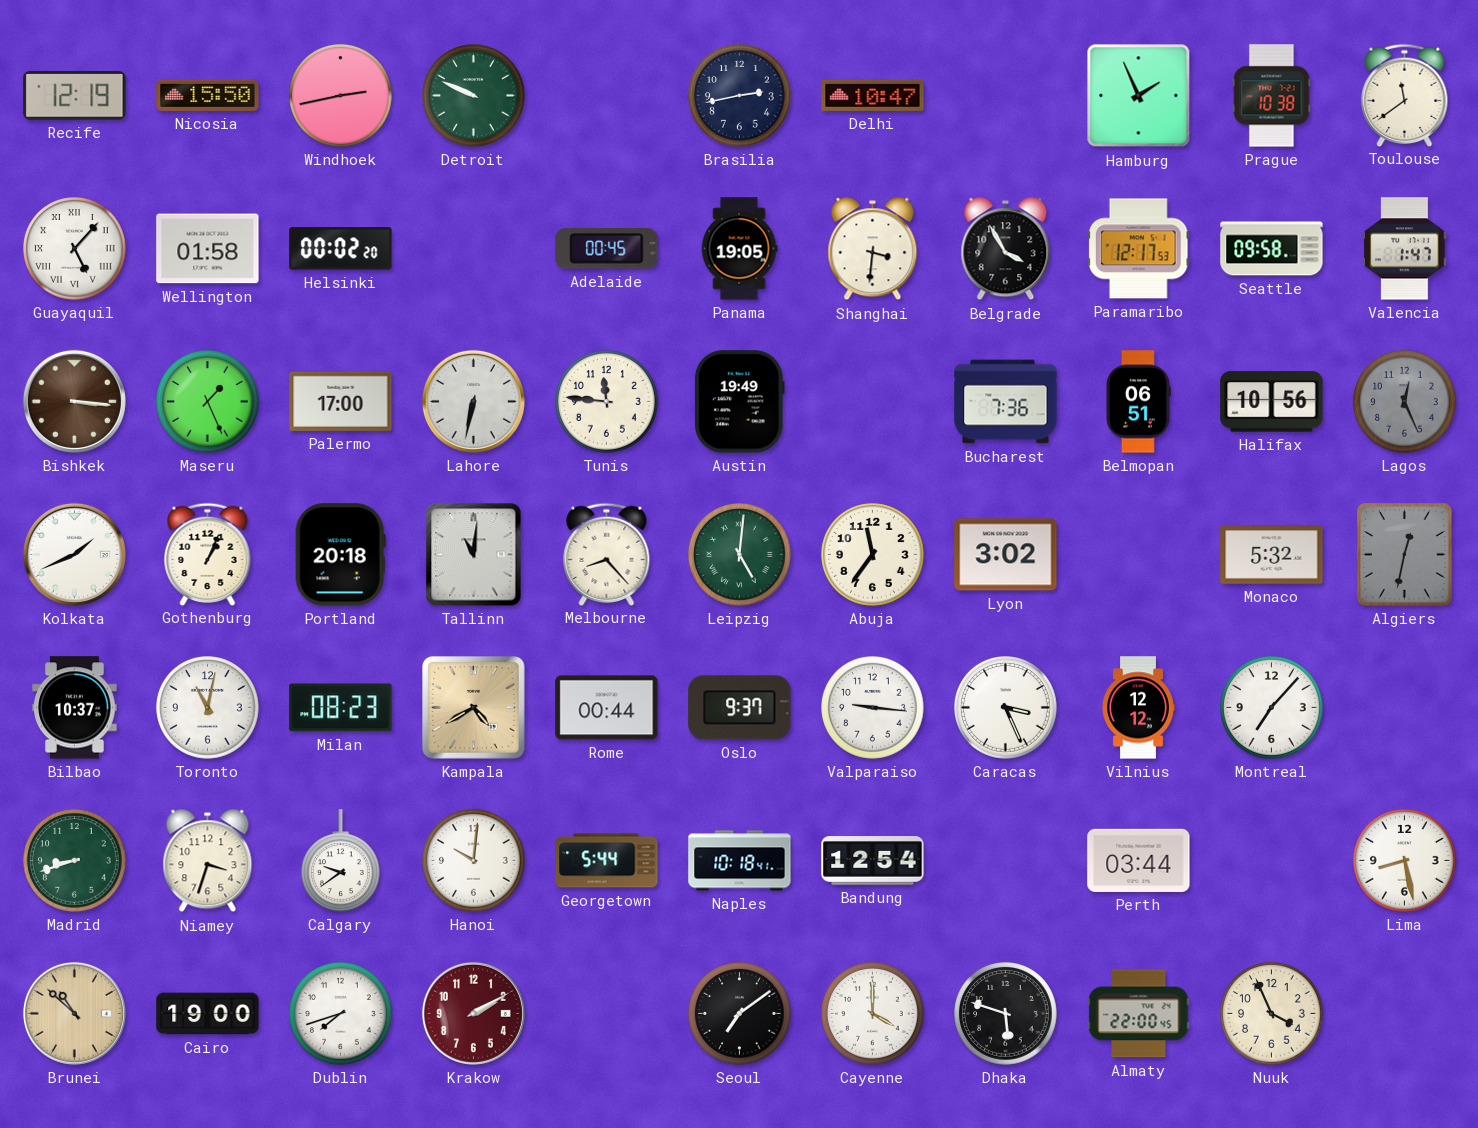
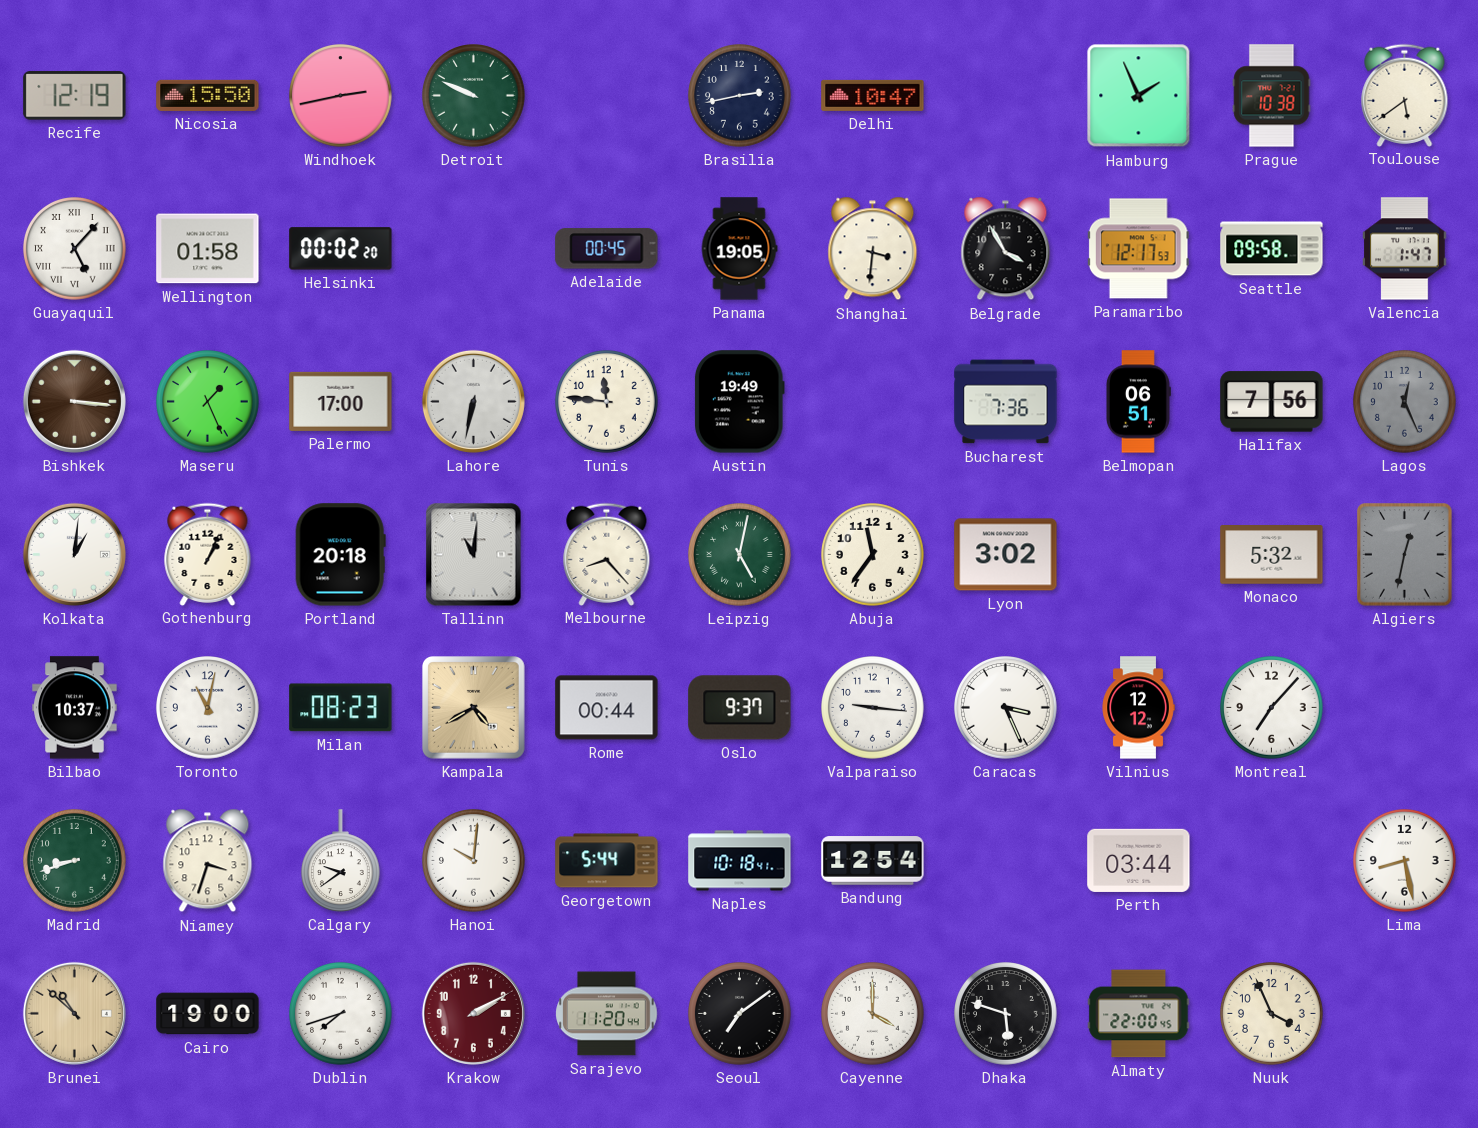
Toulouse: 11:39 -> 5:39 (1405, 95)
Halifax: 10:56 -> 7:56 (1272, 402)
Kolkata: 1:41 -> 1:01 (74, 554)
Leipzig: 5:01 -> 5:02 (740, 555)
Sarajevo: none -> 11:20 (607, 1014)
